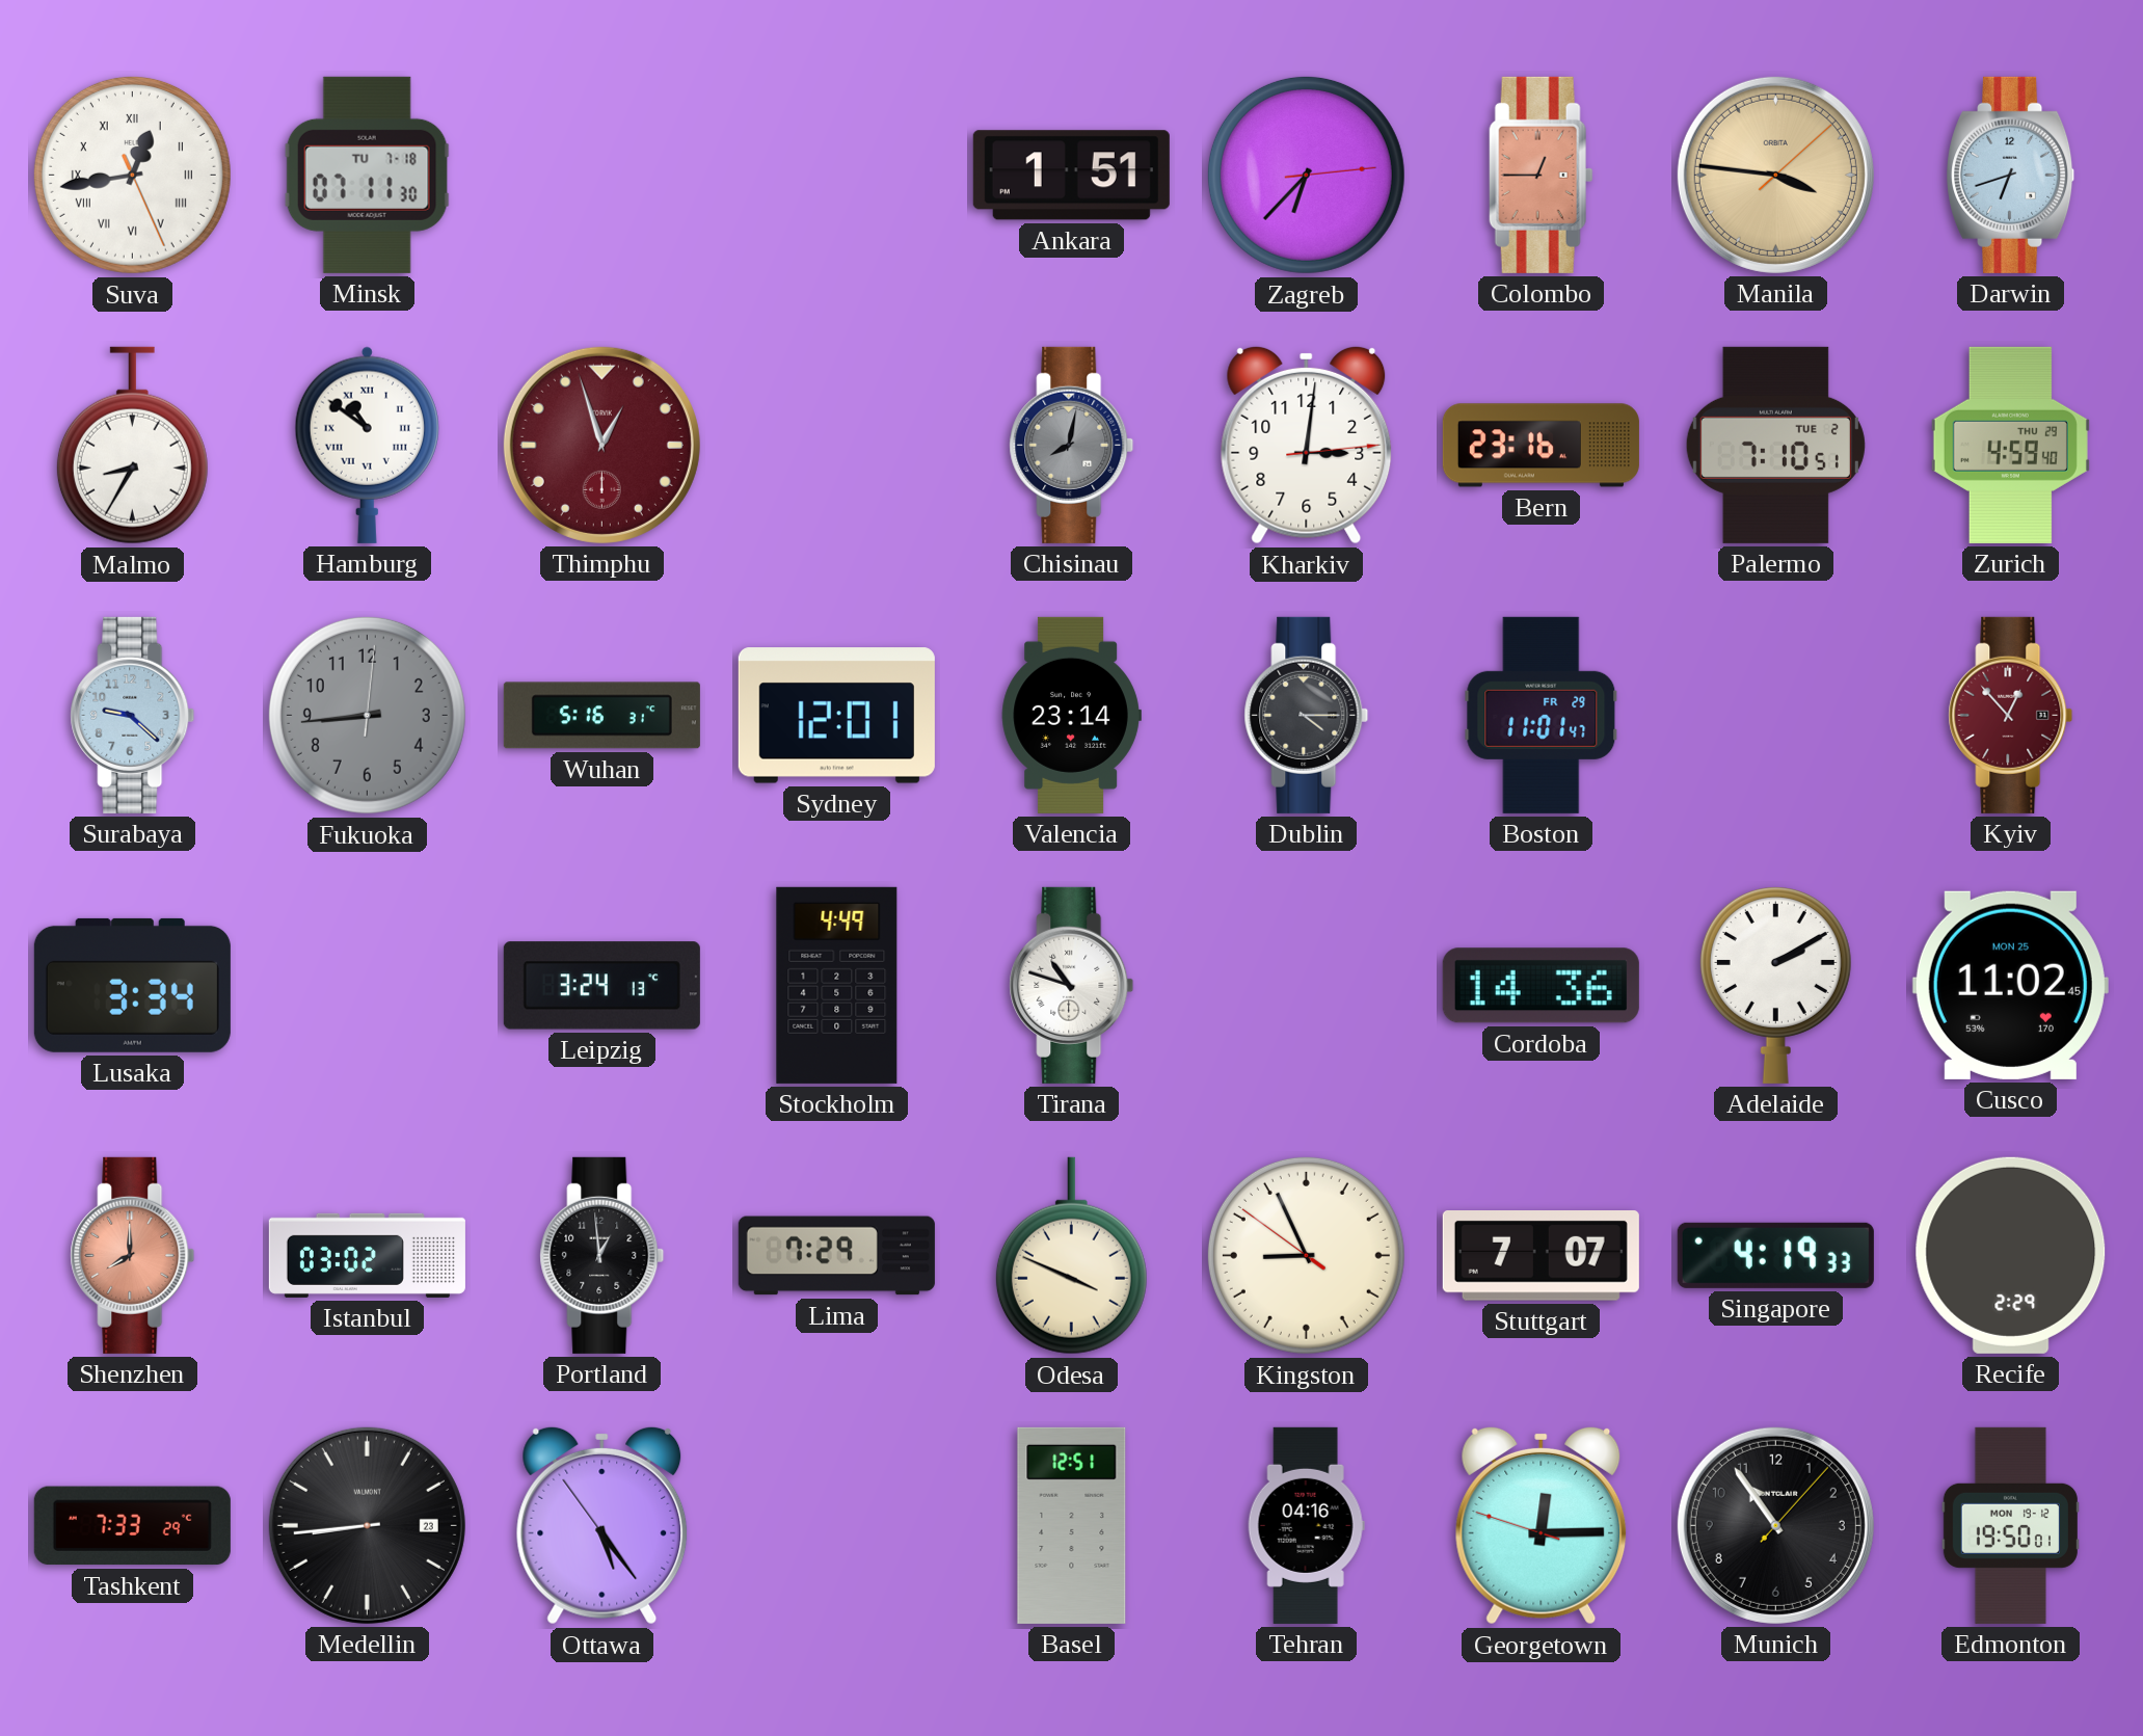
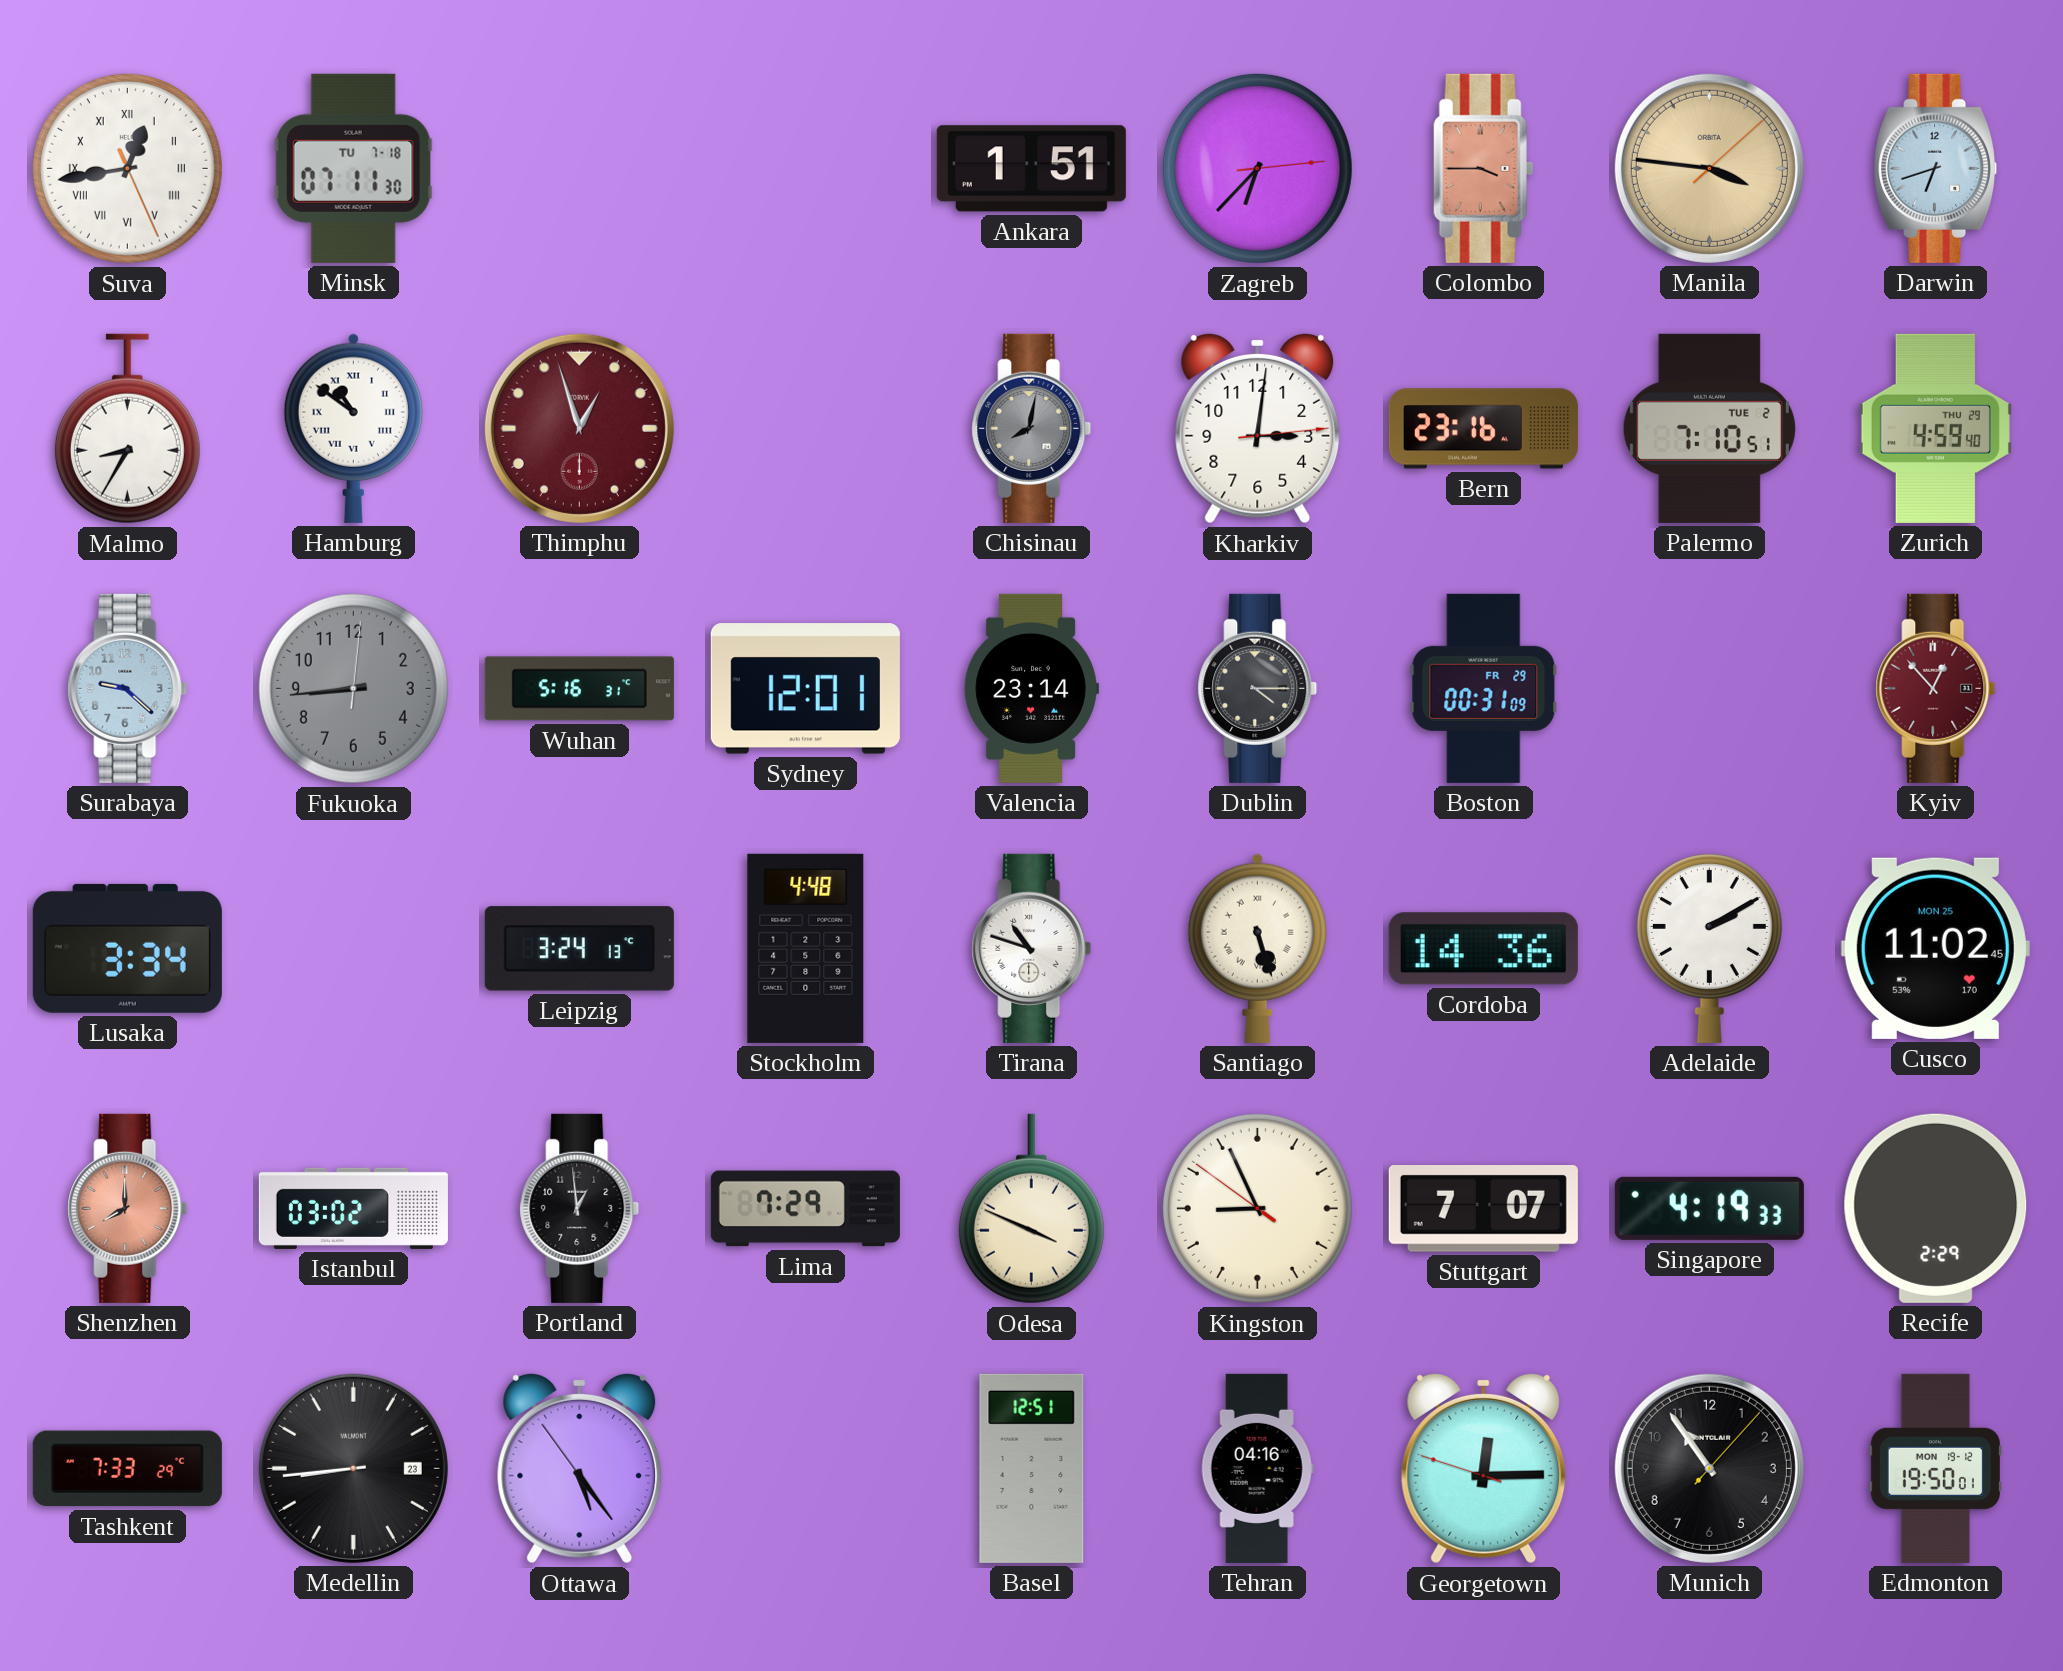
Colombo: 12:45 -> 3:45 (1483, 168)
Boston: 11:01 -> 00:31 (1484, 688)
Stockholm: 4:49 -> 4:48 (806, 948)
Santiago: none -> 5:27 (1257, 948)
